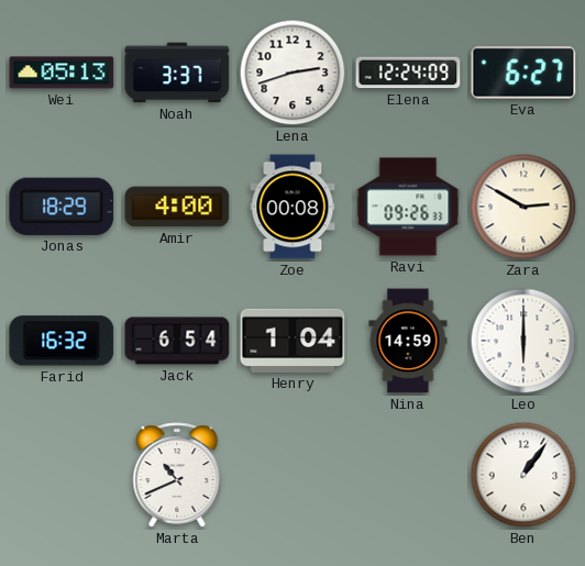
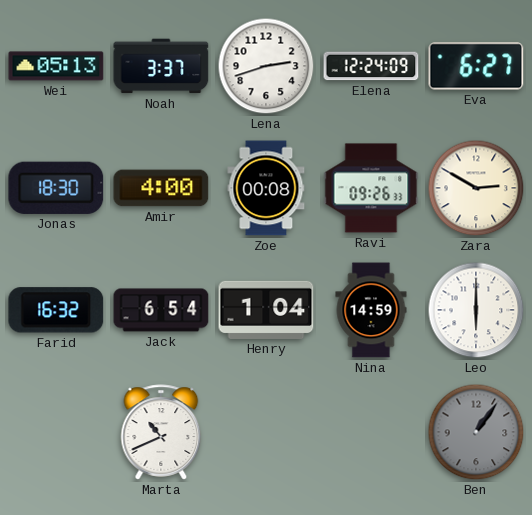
Jonas: 18:29 -> 18:30 (56, 188)
Ben dial: white -> grey (476, 432)
